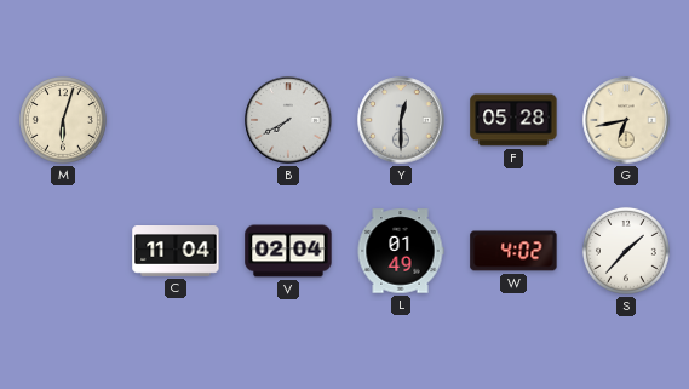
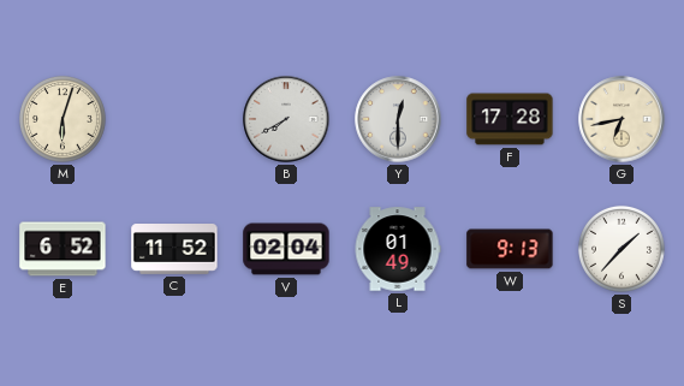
F: 05:28 -> 17:28 (510, 119)
E: none -> 6:52 (63, 249)
C: 11:04 -> 11:52 (174, 250)
W: 4:02 -> 9:13 (510, 249)
